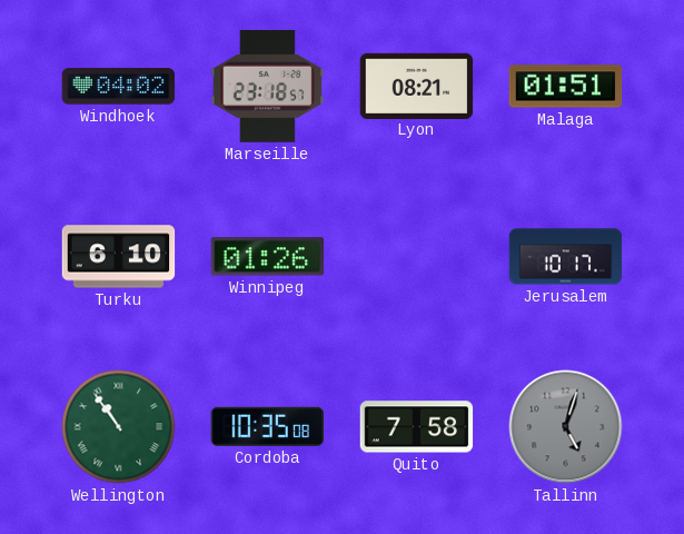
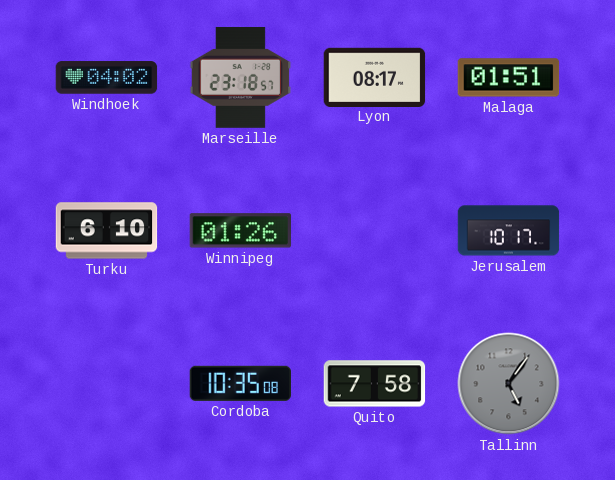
Lyon: 08:21 -> 08:17 (375, 77)
Wellington: 10:54 -> none (119, 427)
Tallinn: 5:03 -> 5:06 (509, 384)
